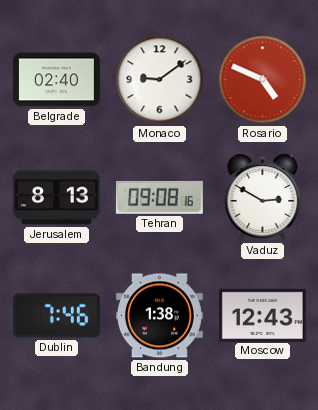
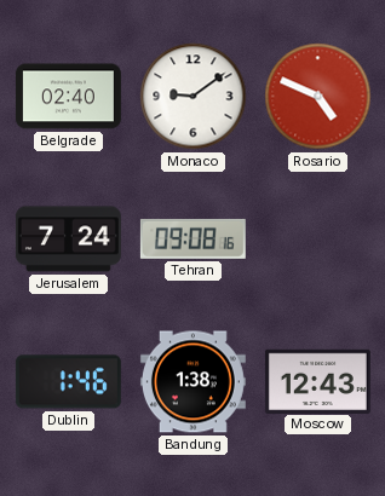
Jerusalem: 8:13 -> 7:24 (68, 240)
Vaduz: 2:50 -> none (263, 197)
Dublin: 7:46 -> 1:46 (68, 382)
